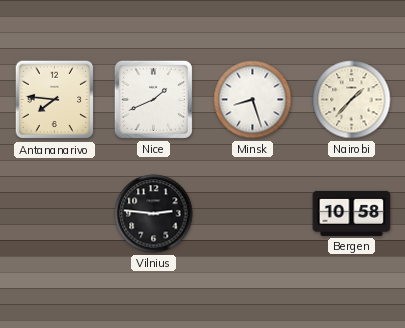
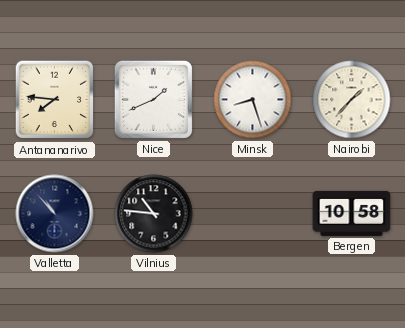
Valletta: none -> 10:53 (55, 214)
Vilnius: 2:46 -> 10:46 (154, 214)
